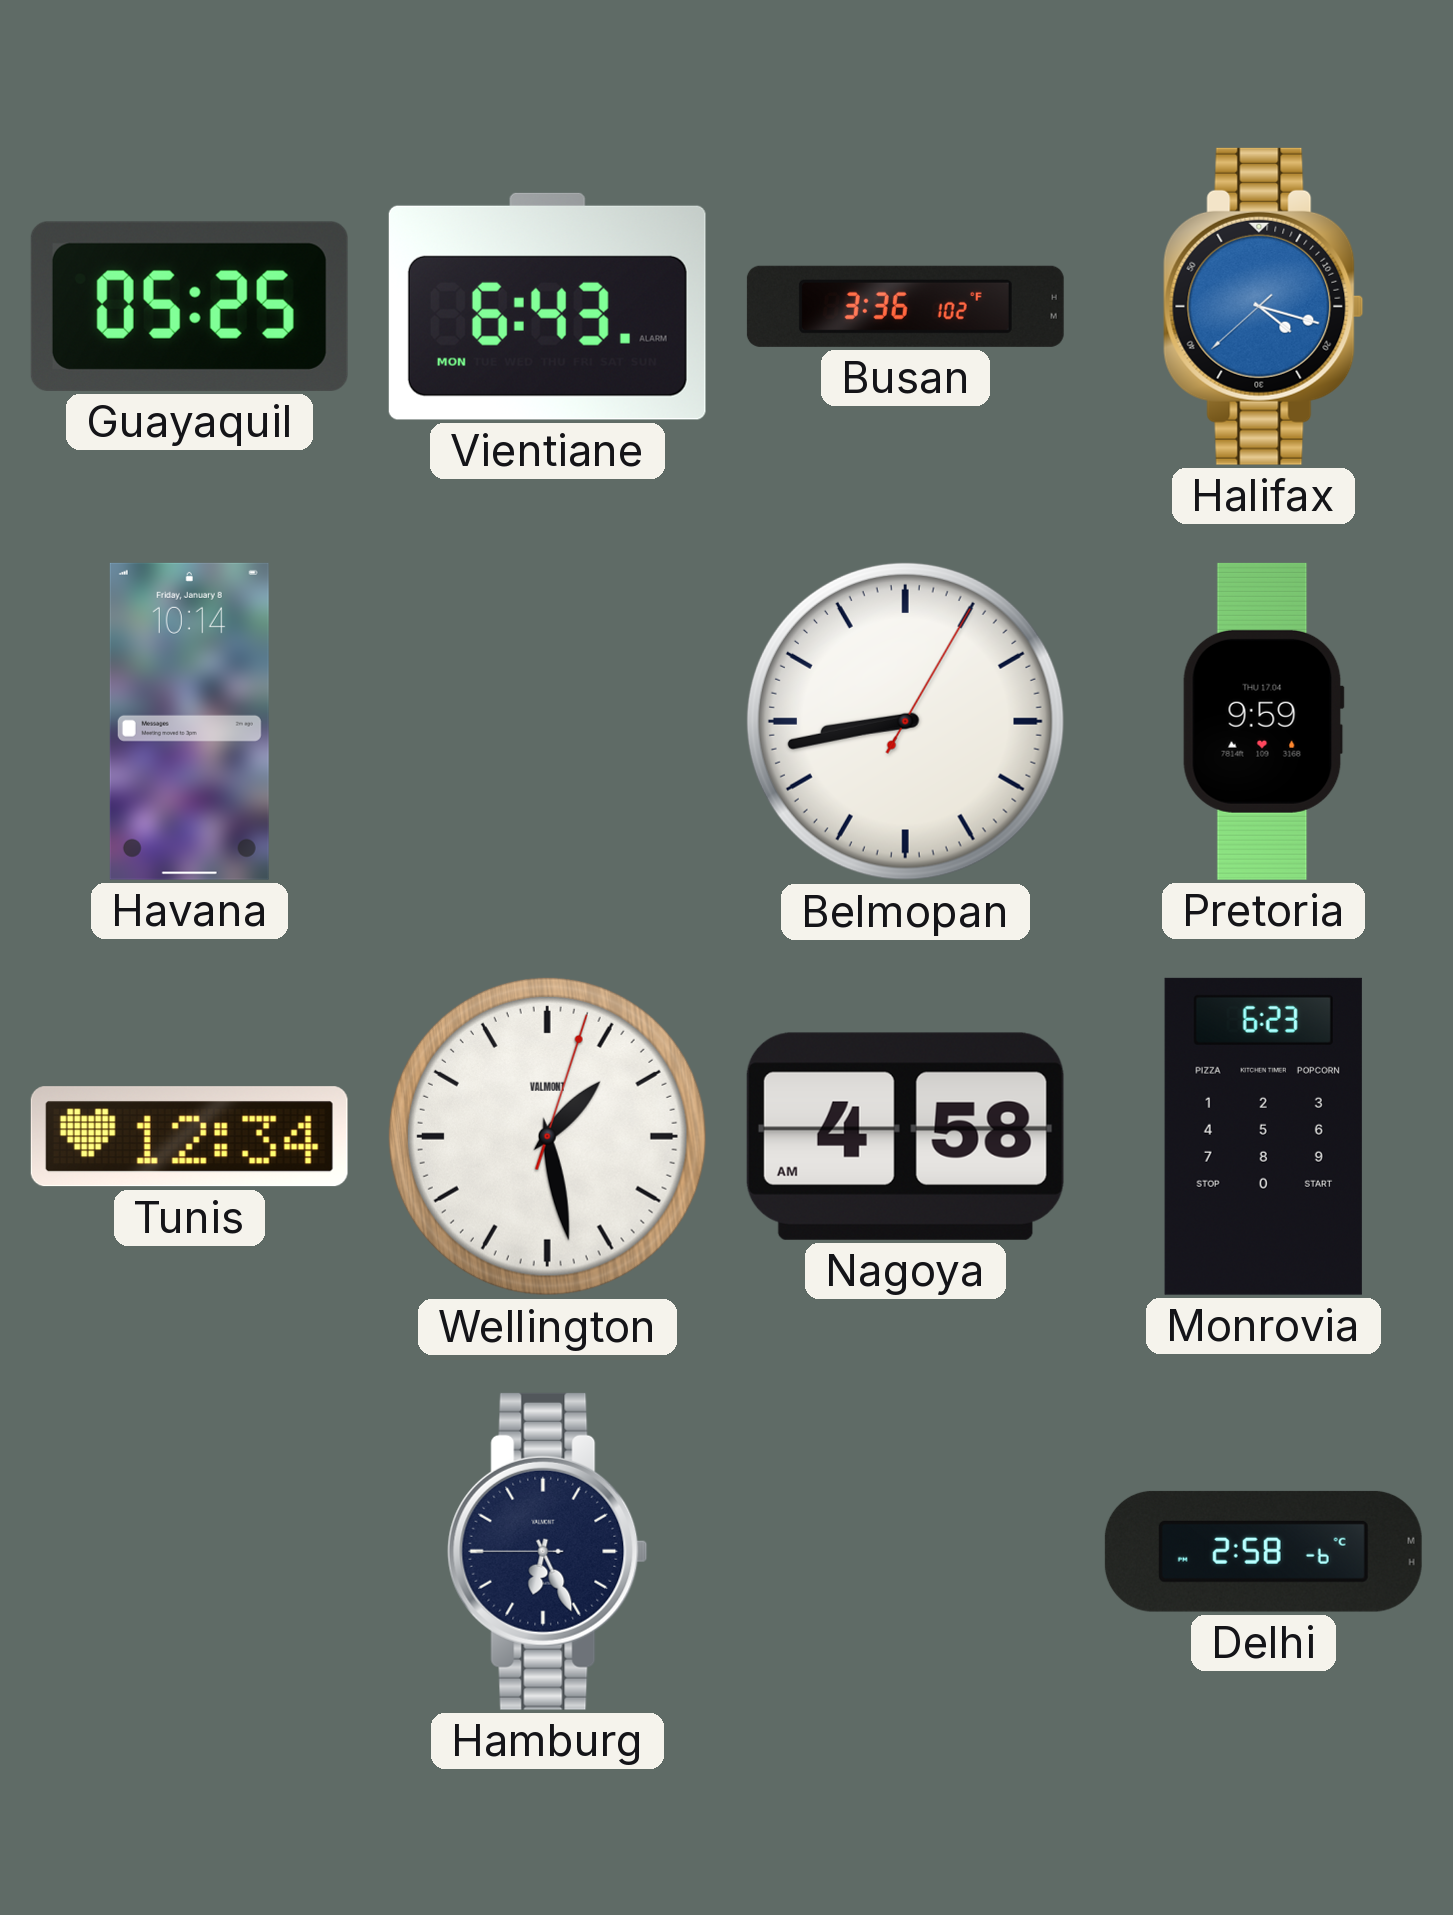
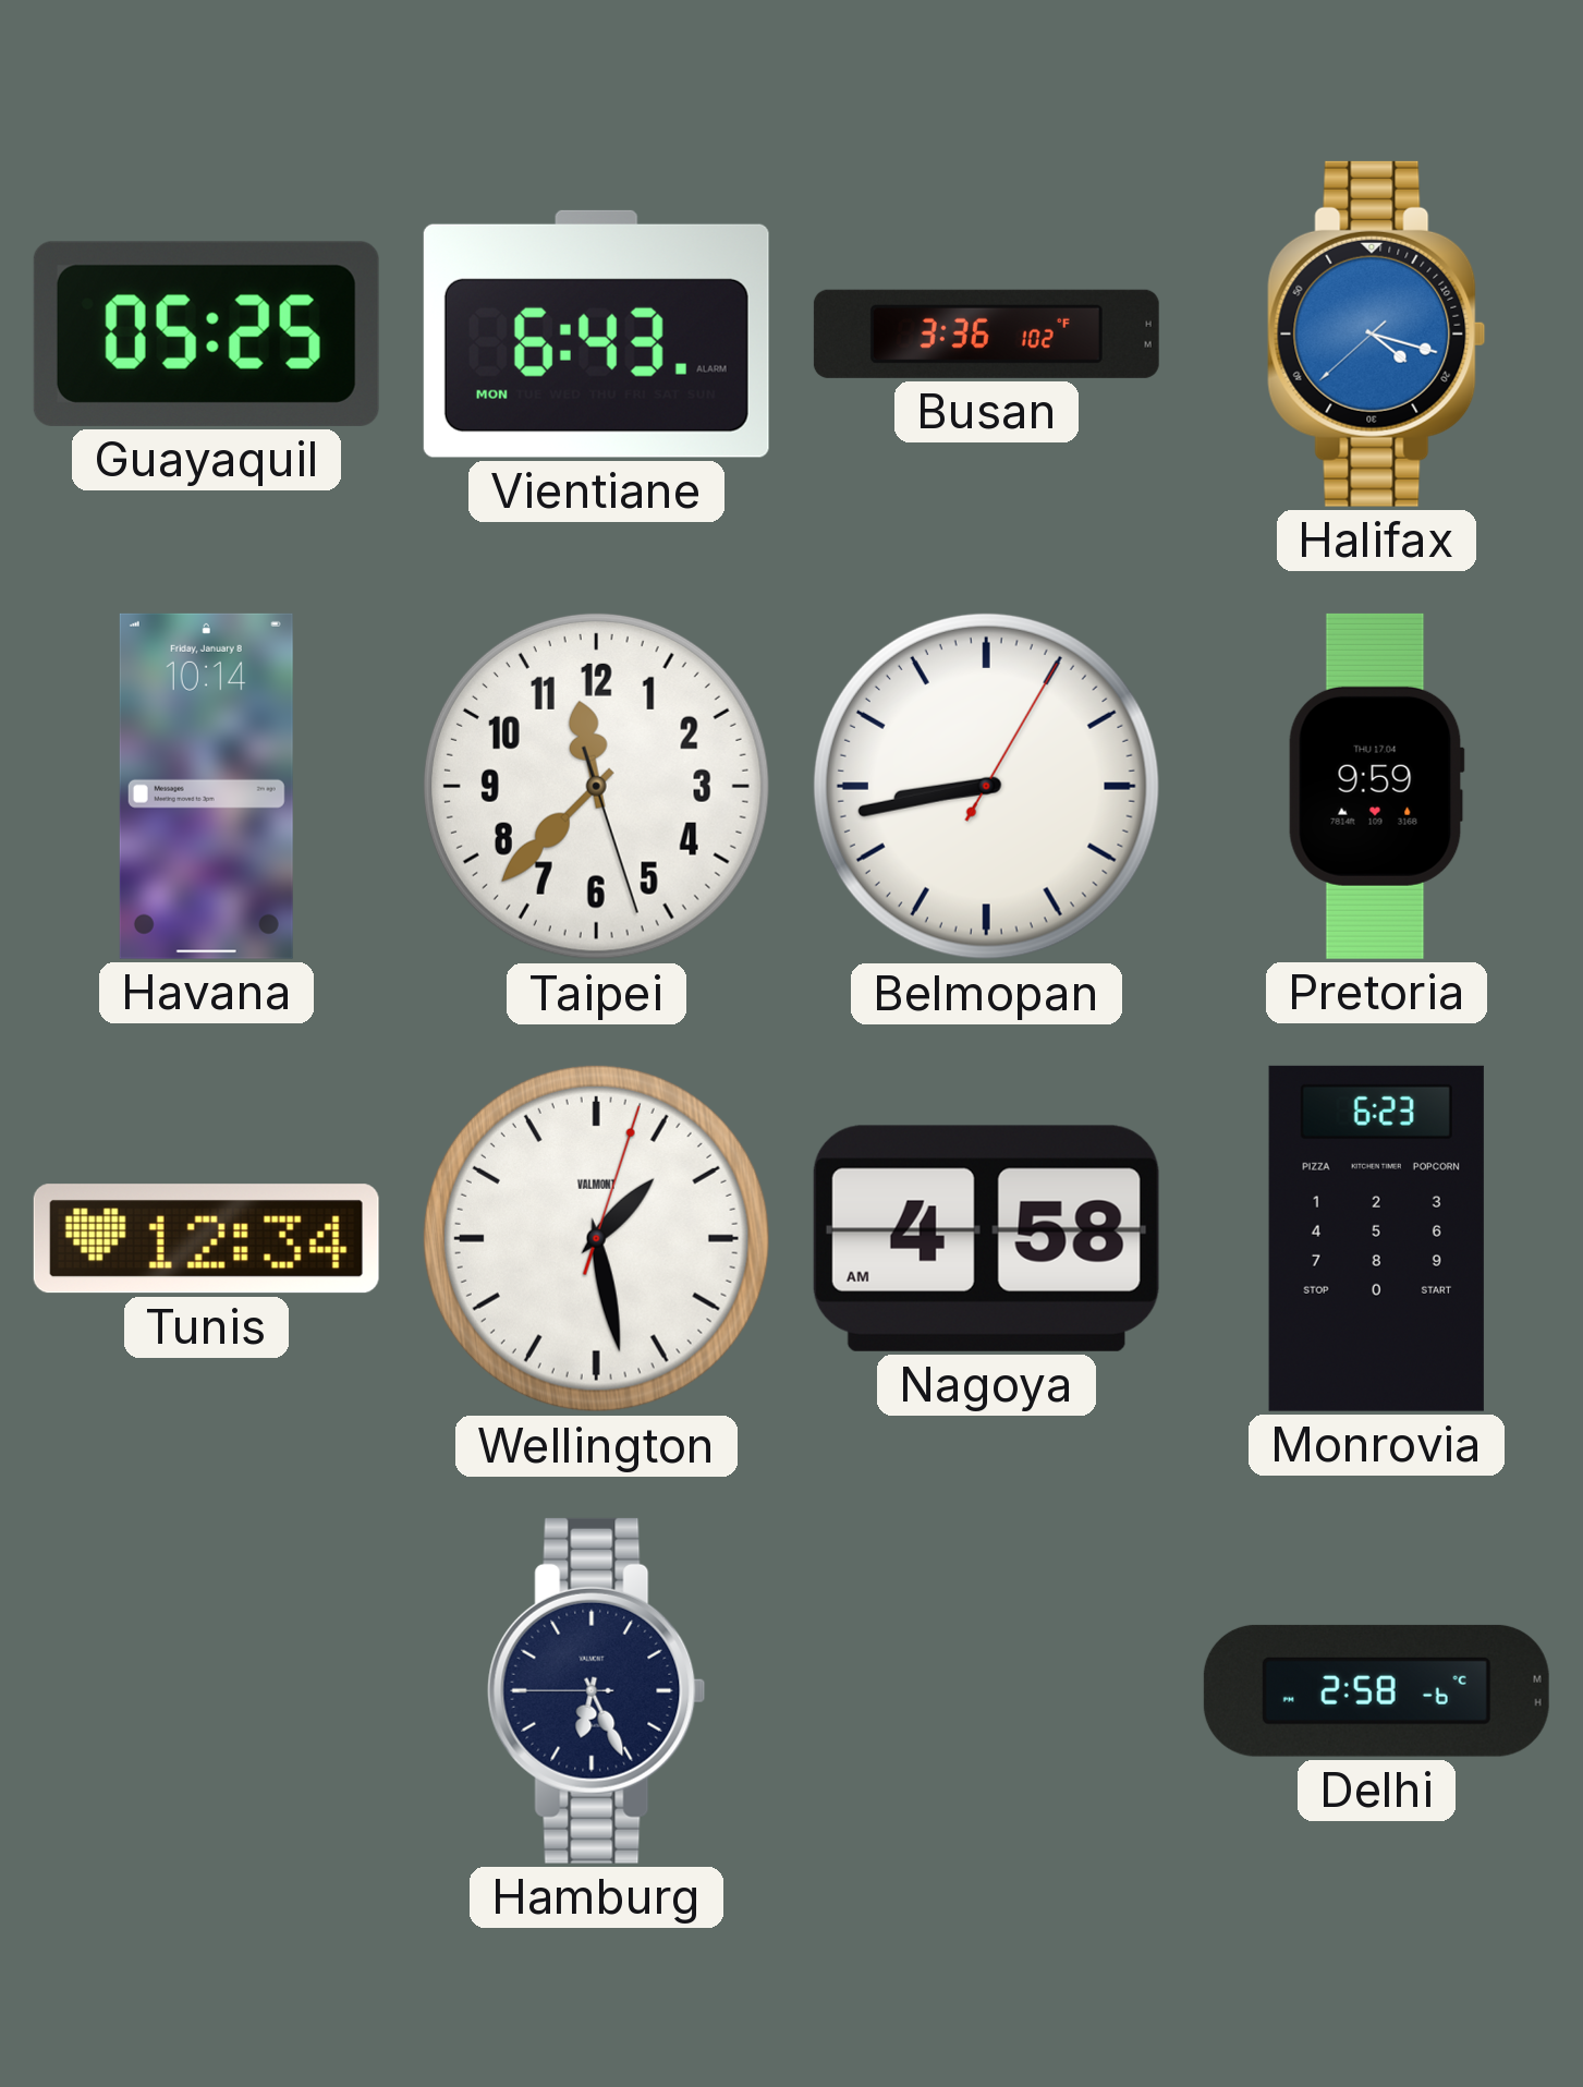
Taipei: none -> 11:37 (596, 786)
